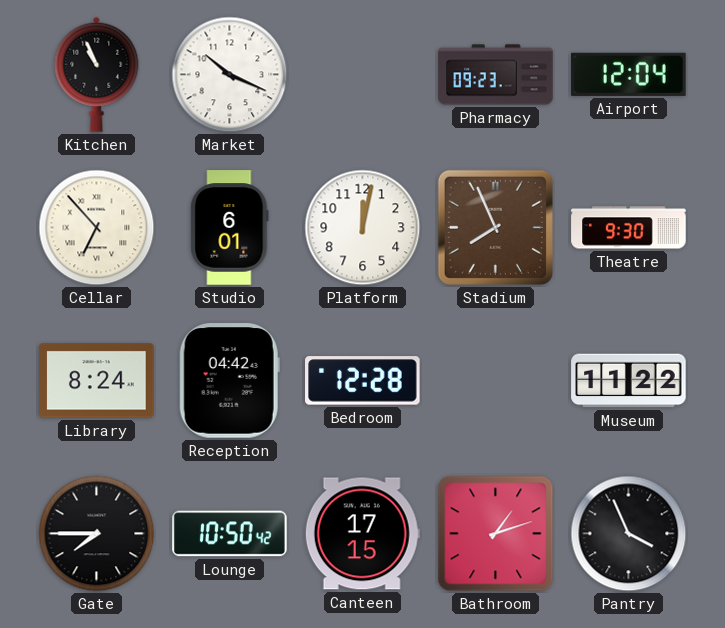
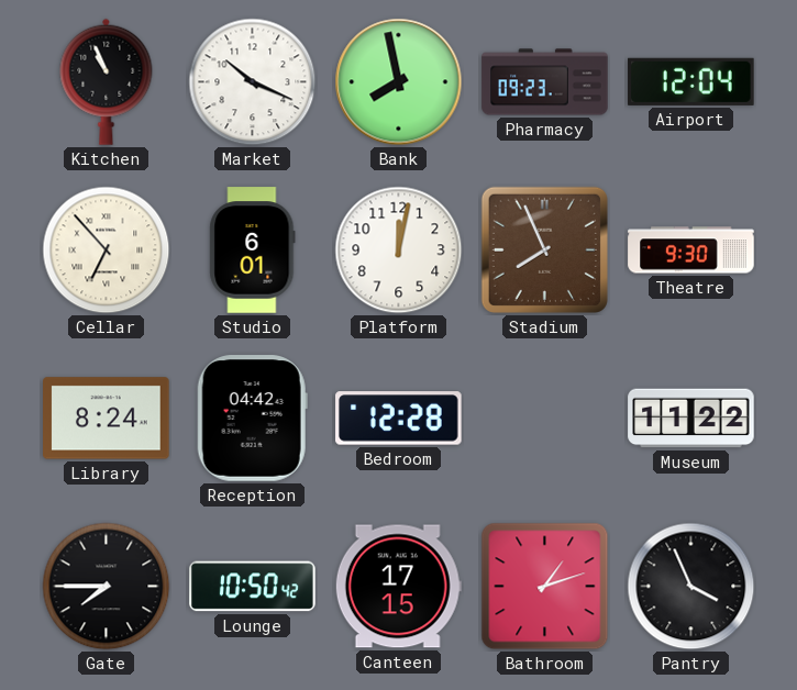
Bank: none -> 7:58 (399, 82)
